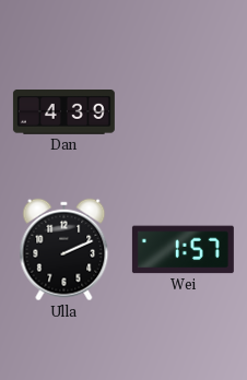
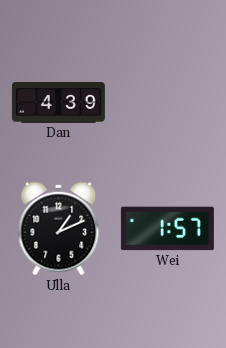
Ulla: 2:11 -> 1:11 (59, 229)
